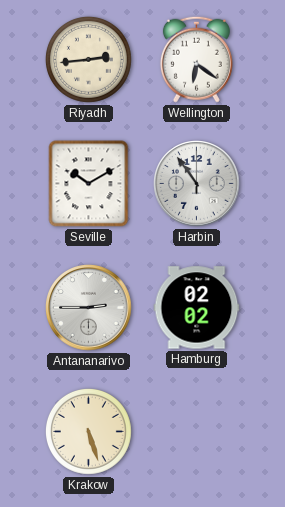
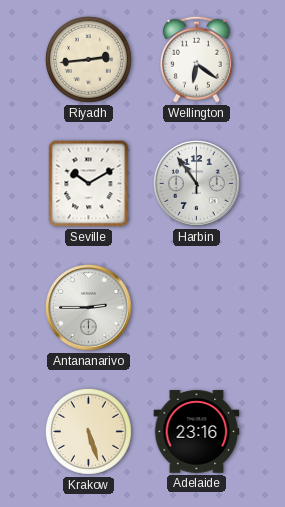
Hamburg: 02:02 -> none (197, 308)
Adelaide: none -> 23:16 (197, 432)
